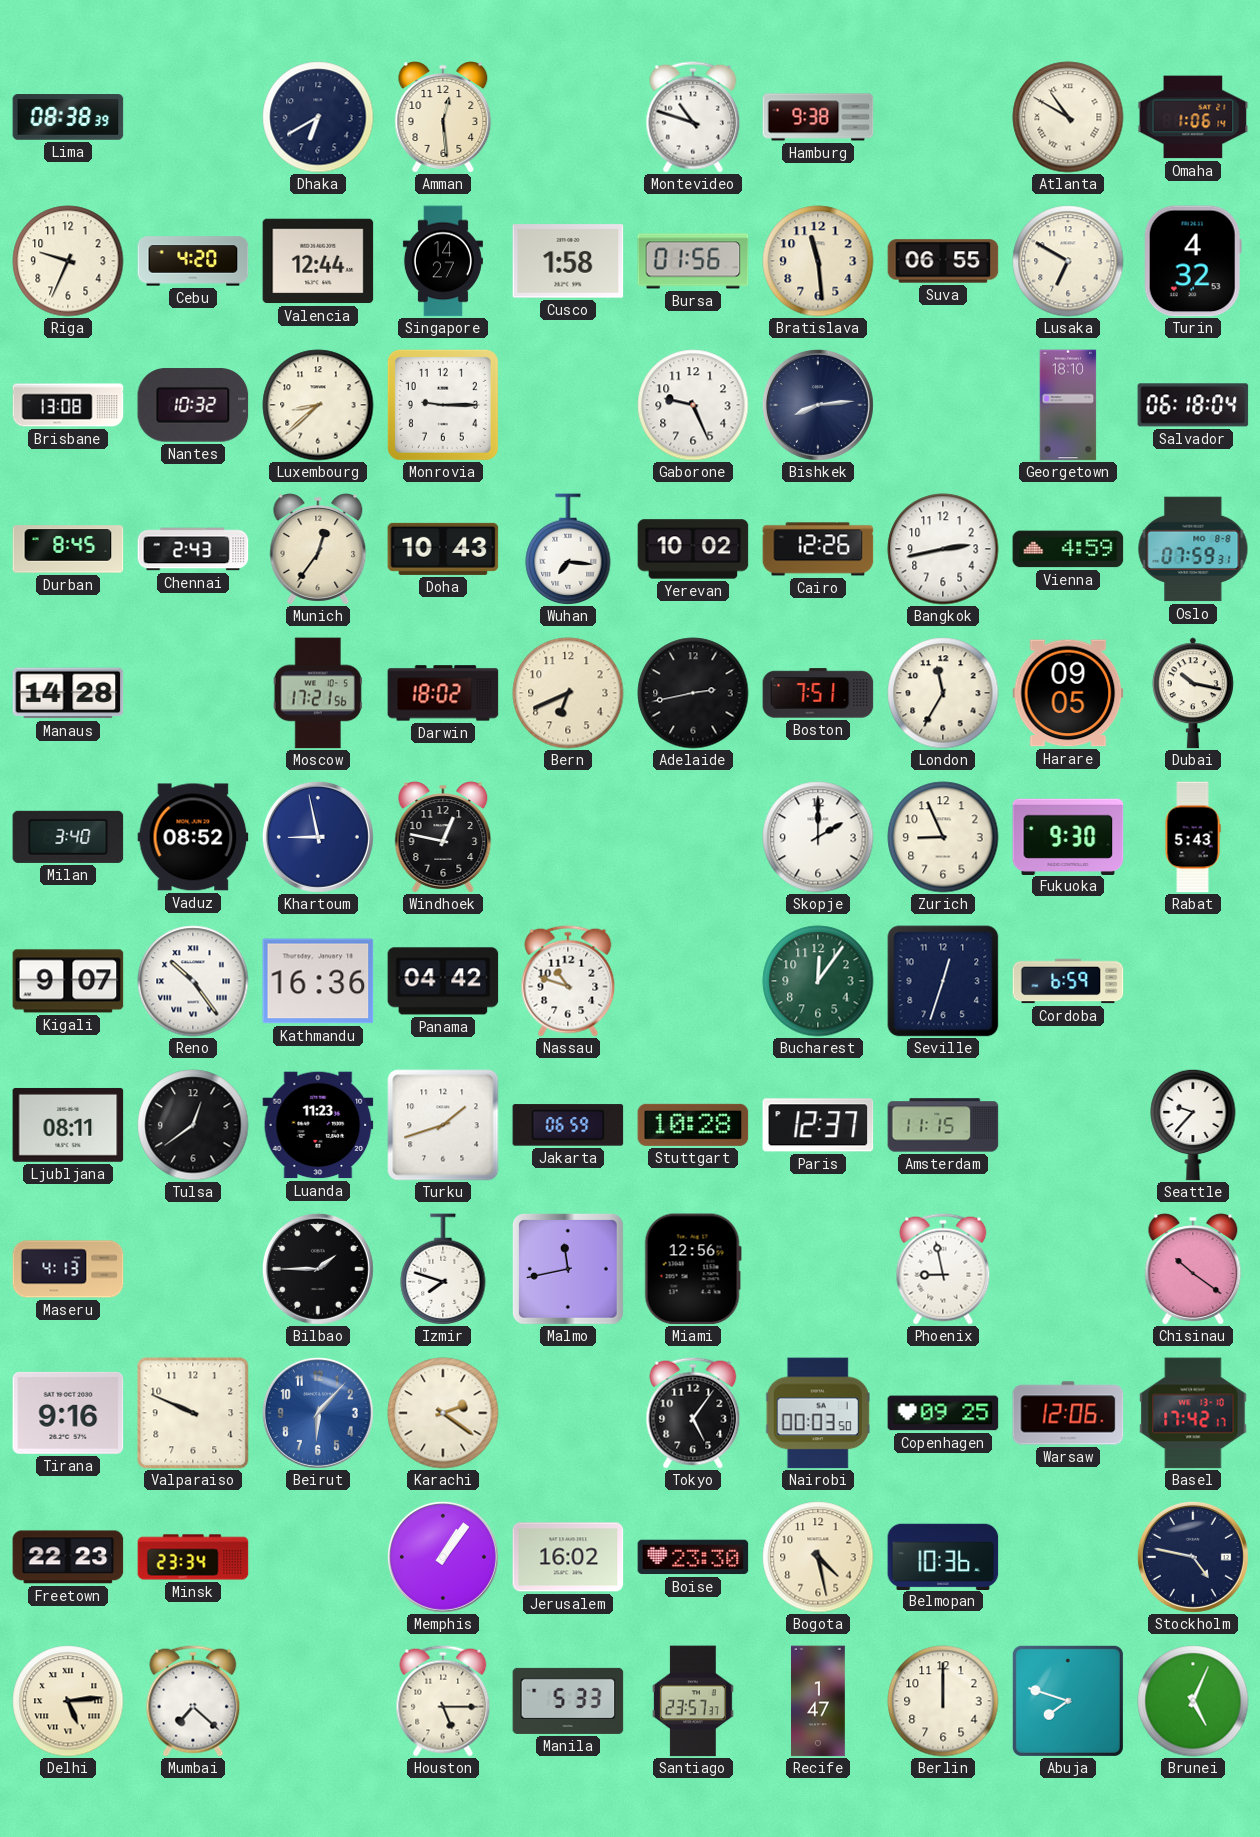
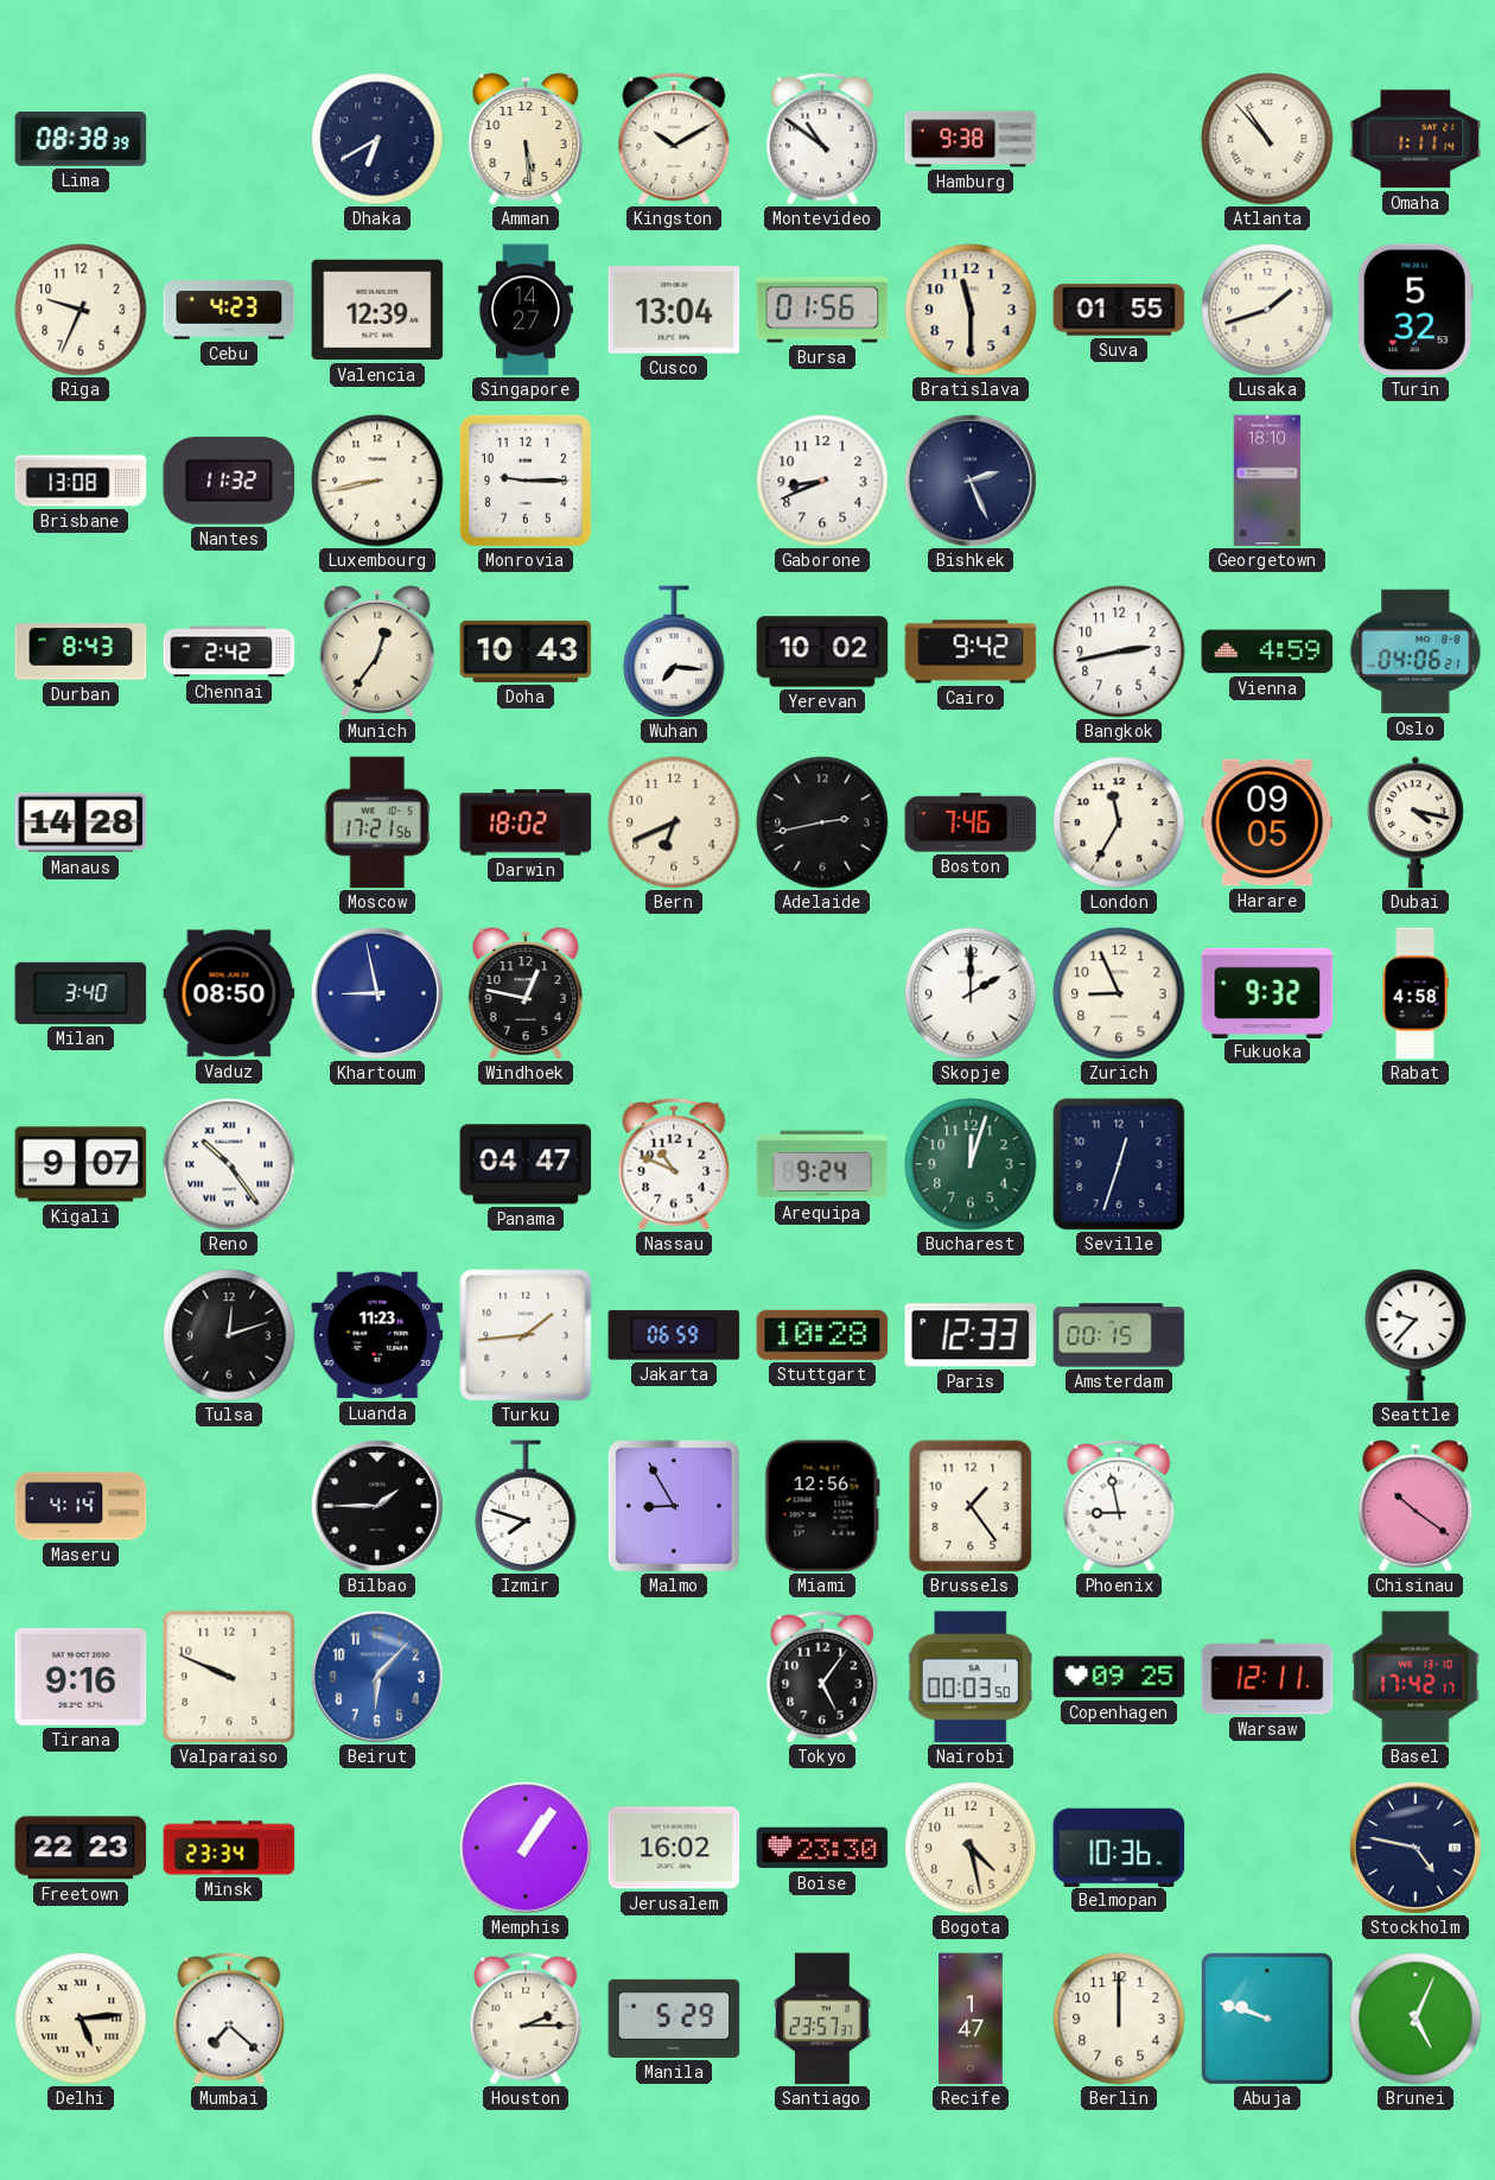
Amman: 12:29 -> 5:29 (526, 139)
Kingston: none -> 10:10 (674, 139)
Montevideo: 10:48 -> 10:51 (822, 139)
Atlanta: 10:50 -> 10:53 (1267, 139)
Omaha: 1:06 -> 1:11 (1416, 139)
Cebu: 4:20 -> 4:23 (229, 310)
Valencia: 12:44 -> 12:39 (377, 310)
Cusco: 1:58 -> 13:04 (674, 310)
Bratislava: 11:29 -> 11:30 (971, 310)
Suva: 06:55 -> 01:55 (1119, 310)
Lusaka: 6:50 -> 1:42 (1267, 310)
Turin: 4:32 -> 5:32 (1416, 310)
Nantes: 10:32 -> 11:32 (229, 481)
Luxembourg: 8:38 -> 8:43 (377, 481)
Gaborone: 9:26 -> 8:41 (822, 481)
Bishkek: 8:14 -> 2:26 (971, 481)
Salvador: 06:18 -> none (1193, 405)
Durban: 8:45 -> 8:43 (81, 652)
Chennai: 2:43 -> 2:42 (229, 652)
Cairo: 12:26 -> 9:42 (971, 652)
Oslo: 07:59 -> 04:06 (1416, 652)
Boston: 7:51 -> 7:46 (971, 822)
Dubai: 10:17 -> 4:17 (1416, 822)
Vaduz: 08:52 -> 08:50 (229, 993)
Fukuoka: 9:30 -> 9:32 (1267, 992)
Rabat: 5:43 -> 4:58 (1416, 993)
Kathmandu: 16:36 -> none (318, 981)
Panama: 04:42 -> 04:47 (526, 1164)
Nassau: 10:48 -> 10:49 (674, 1164)
Arequipa: none -> 9:24 (822, 1164)
Bucharest: 12:06 -> 12:03 (971, 1164)
Cordoba: 6:59 -> none (1068, 981)
Ljubljana: 08:11 -> none (68, 1125)
Tulsa: 12:39 -> 12:12 (229, 1335)
Turku: 1:42 -> 1:44 (526, 1335)
Paris: 12:37 -> 12:33 (971, 1335)
Amsterdam: 11:15 -> 00:15 (1119, 1335)
Maseru: 4:13 -> 4:14 (81, 1506)
Malmo: 11:43 -> 8:55 (674, 1506)
Brussels: none -> 1:24 (971, 1506)
Karachi: 2:21 -> none (443, 1413)
Warsaw: 12:06 -> 12:11 (1267, 1677)
Houston: 5:15 -> 2:15 (526, 2019)
Manila: 5:33 -> 5:29 (674, 2019)
Abuja: 7:48 -> 9:48 (1267, 2019)
